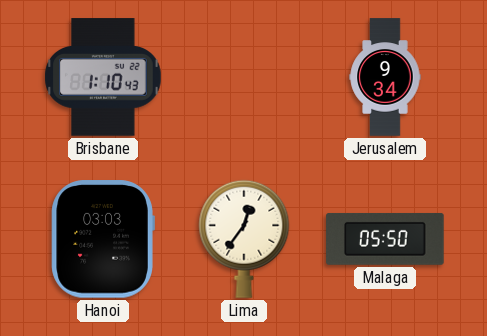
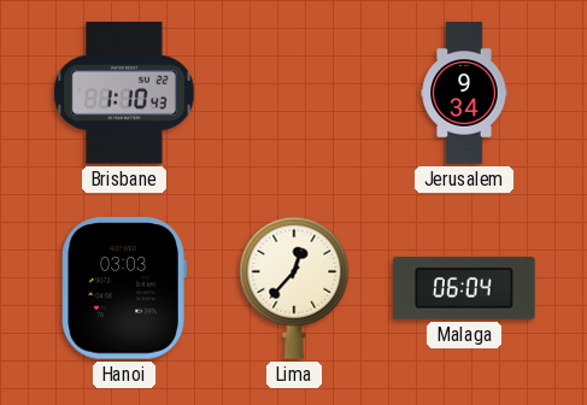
Lima: 12:36 -> 12:37 (294, 288)
Malaga: 05:50 -> 06:04 (464, 288)
